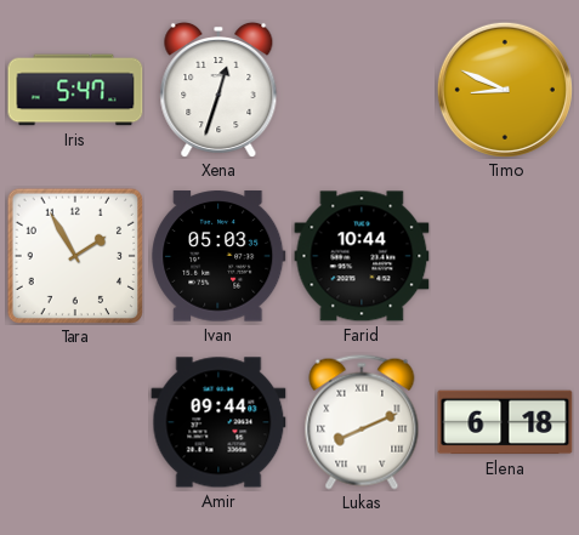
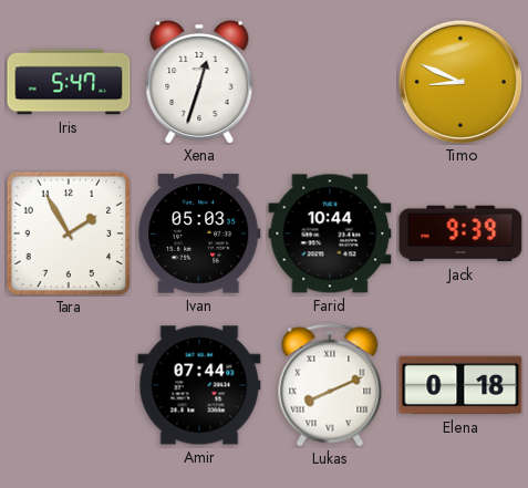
Jack: none -> 9:39 (460, 233)
Amir: 09:44 -> 07:44 (199, 385)
Elena: 6:18 -> 0:18 (460, 385)
